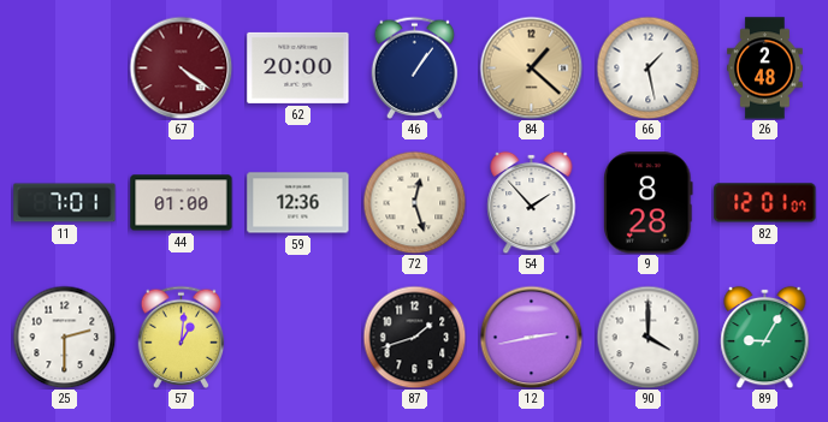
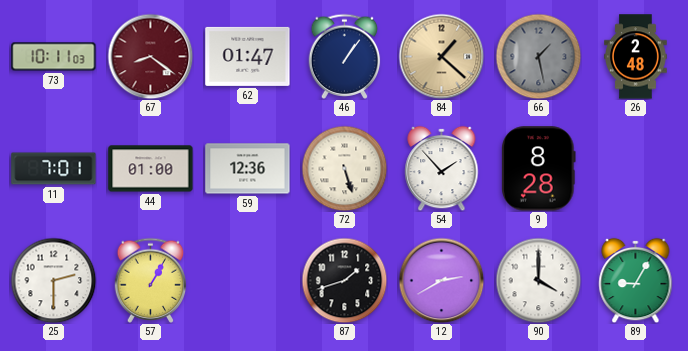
73: none -> 10:11 (54, 57)
67: 4:21 -> 8:21 (150, 56)
62: 20:00 -> 01:47 (248, 56)
66 dial: white -> grey (538, 56)
72: 12:27 -> 5:27 (344, 168)
82: 12:01 -> none (765, 203)
57: 1:01 -> 1:05 (151, 280)
12: 2:43 -> 2:40 (441, 280)
